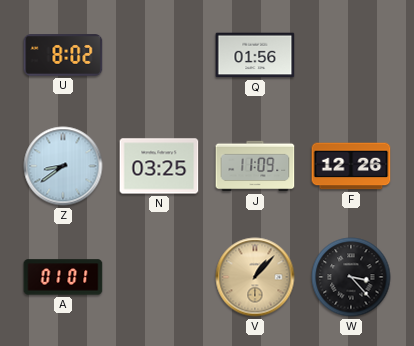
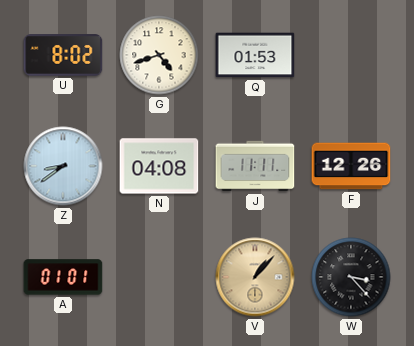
G: none -> 4:42 (159, 55)
Q: 01:56 -> 01:53 (255, 55)
N: 03:25 -> 04:08 (159, 166)
J: 11:09 -> 11:11 (255, 166)
